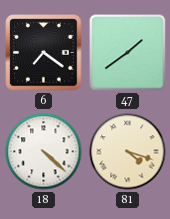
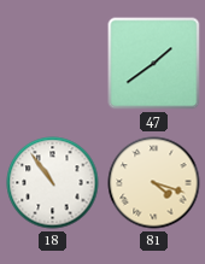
6: 7:21 -> none (44, 53)
18: 4:22 -> 10:54 (53, 183)
